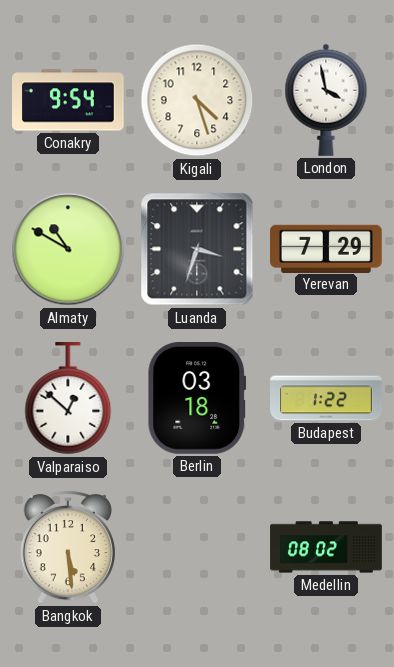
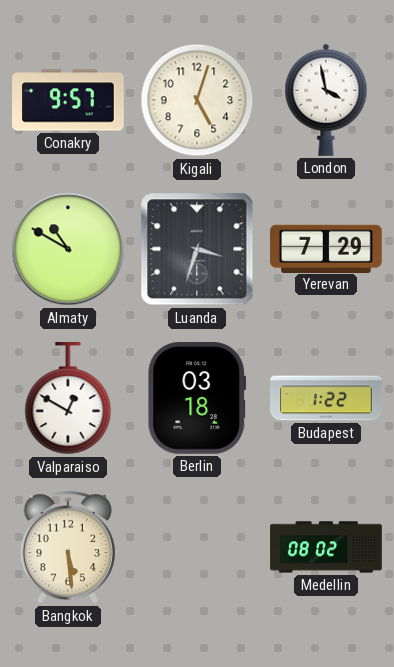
Conakry: 9:54 -> 9:57 (69, 100)
Kigali: 4:27 -> 5:03 (197, 100)
Valparaiso: 12:52 -> 12:50 (68, 399)
